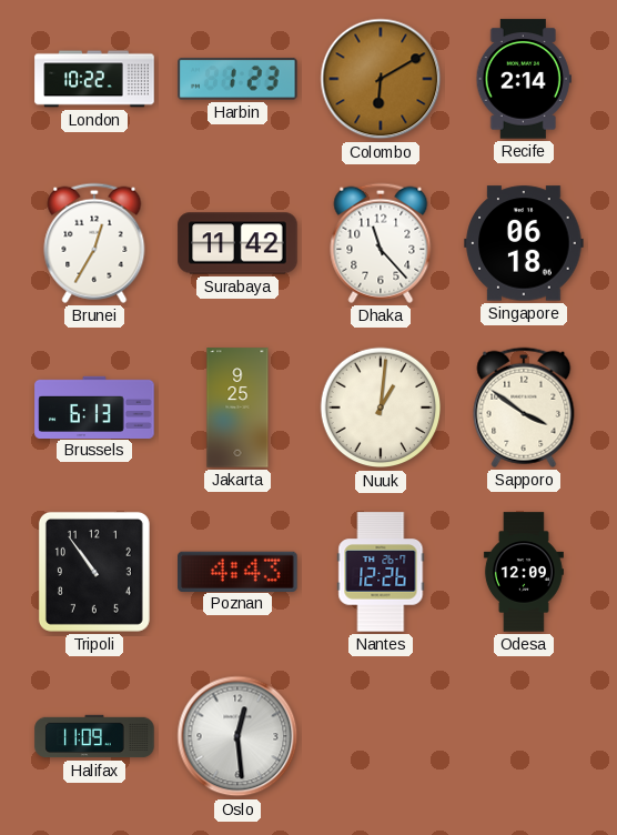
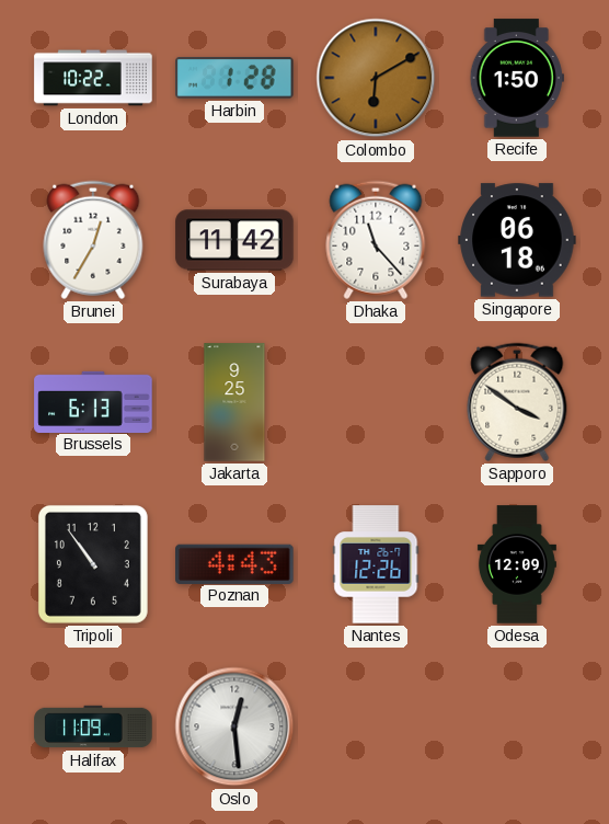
Harbin: 1:23 -> 1:28 (234, 79)
Recife: 2:14 -> 1:50 (517, 78)
Nuuk: 1:01 -> none (381, 408)
